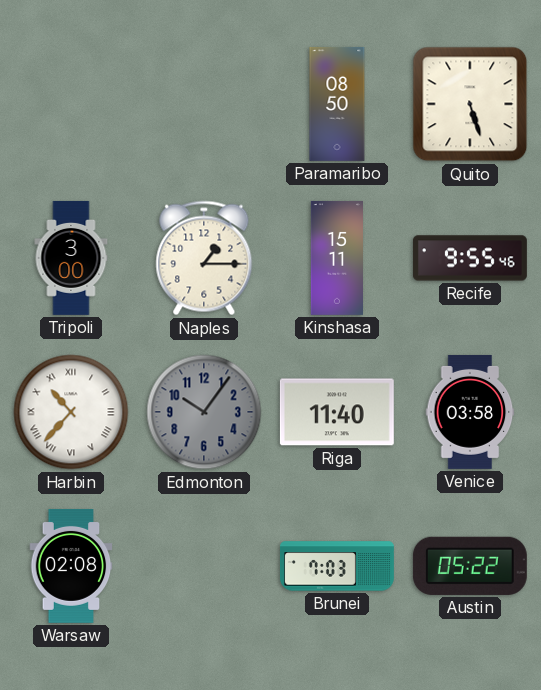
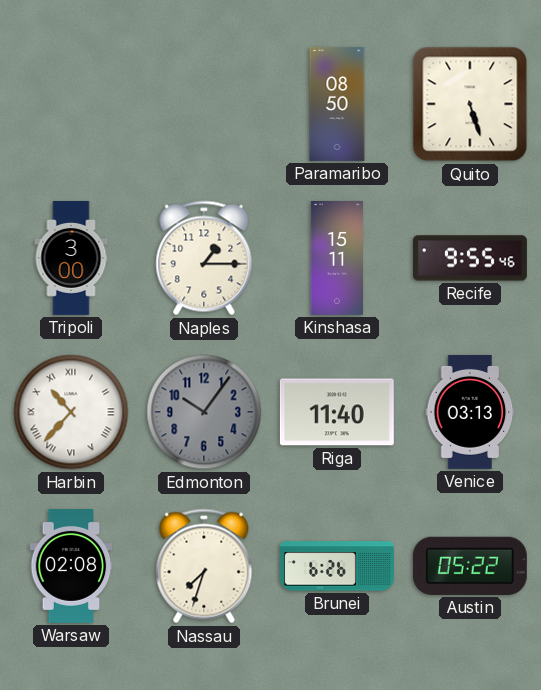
Venice: 03:58 -> 03:13 (470, 412)
Nassau: none -> 7:33 (204, 566)
Brunei: 7:03 -> 6:26 (337, 566)
